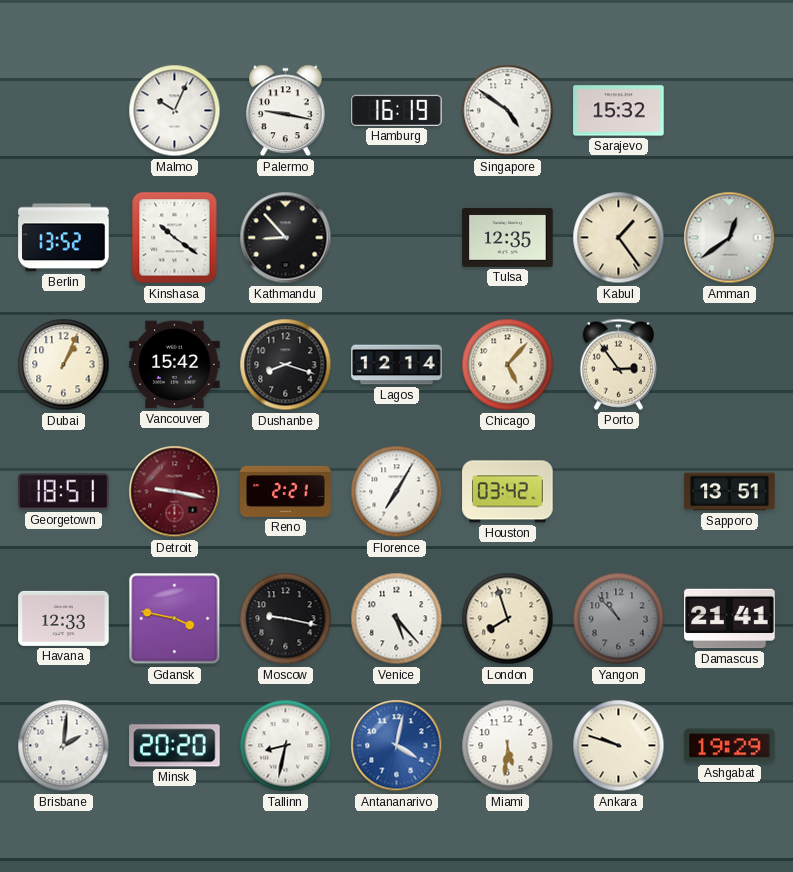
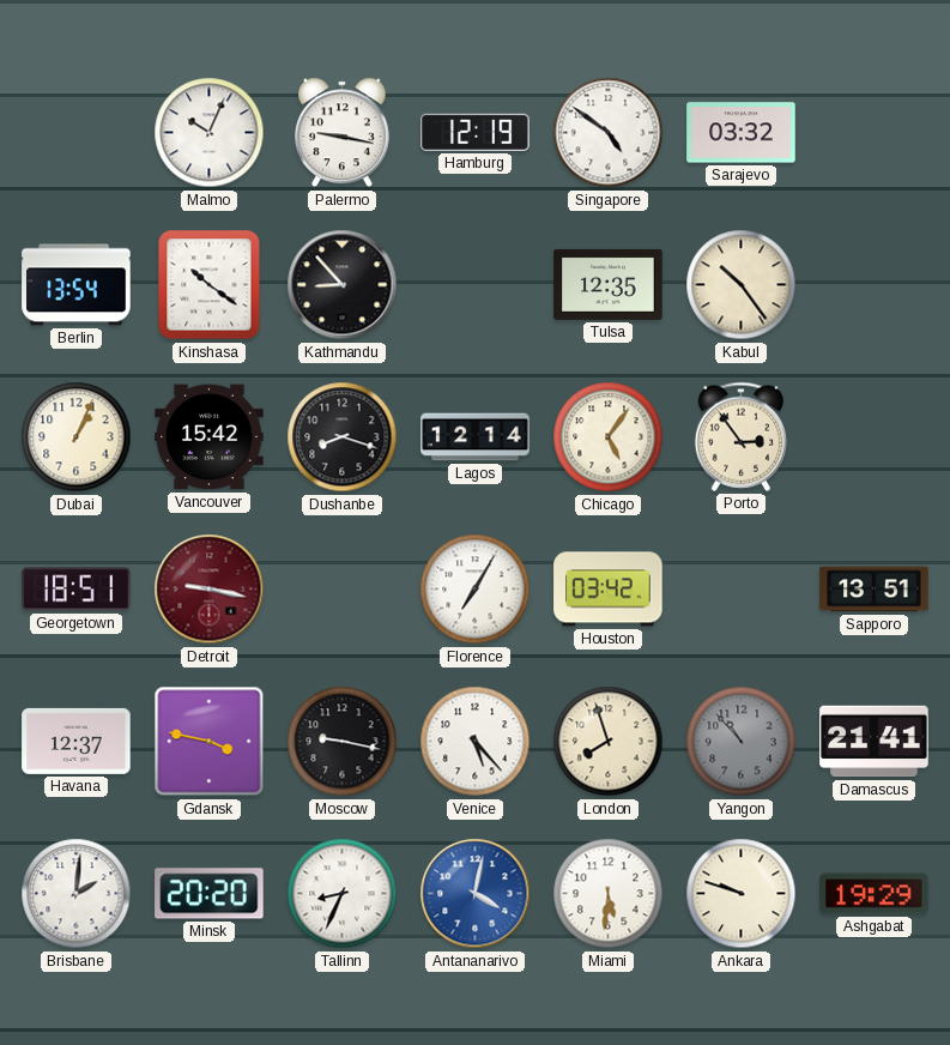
Hamburg: 16:19 -> 12:19 (476, 132)
Sarajevo: 15:32 -> 03:32 (742, 133)
Berlin: 13:52 -> 13:54 (77, 285)
Kabul: 1:24 -> 10:24 (742, 285)
Amman: 12:39 -> none (730, 238)
Chicago: 5:07 -> 5:06 (609, 437)
Reno: 2:21 -> none (286, 491)
Havana: 12:33 -> 12:37 (77, 741)
Tallinn: 8:32 -> 8:34 (343, 894)
